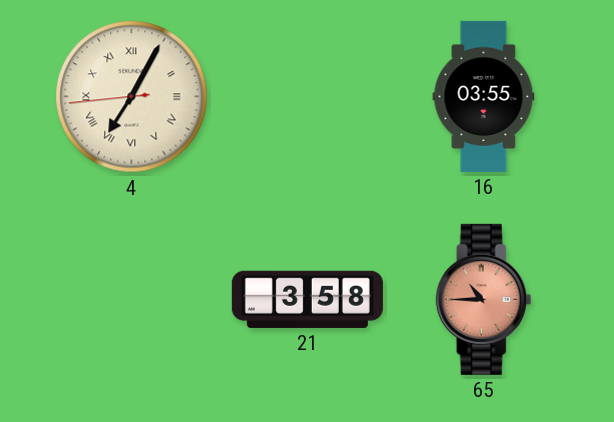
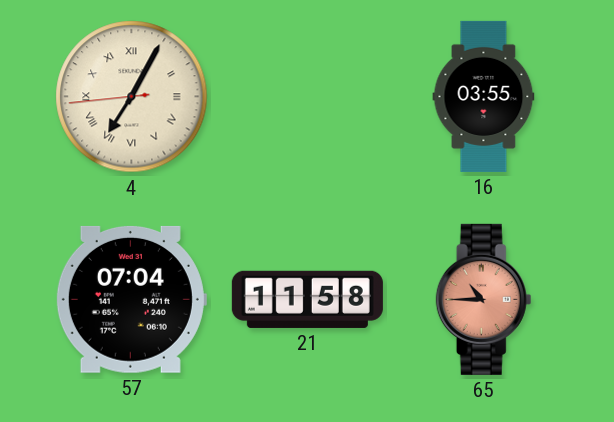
57: none -> 07:04 (131, 299)
21: 3:58 -> 11:58 (307, 299)
